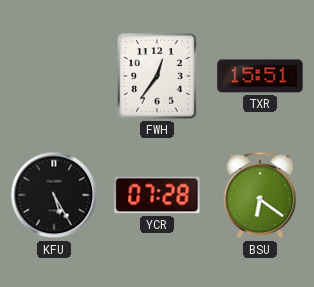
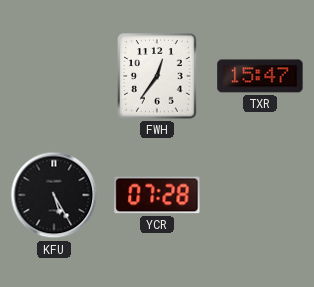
TXR: 15:51 -> 15:47 (260, 76)
BSU: 6:21 -> none (260, 195)
